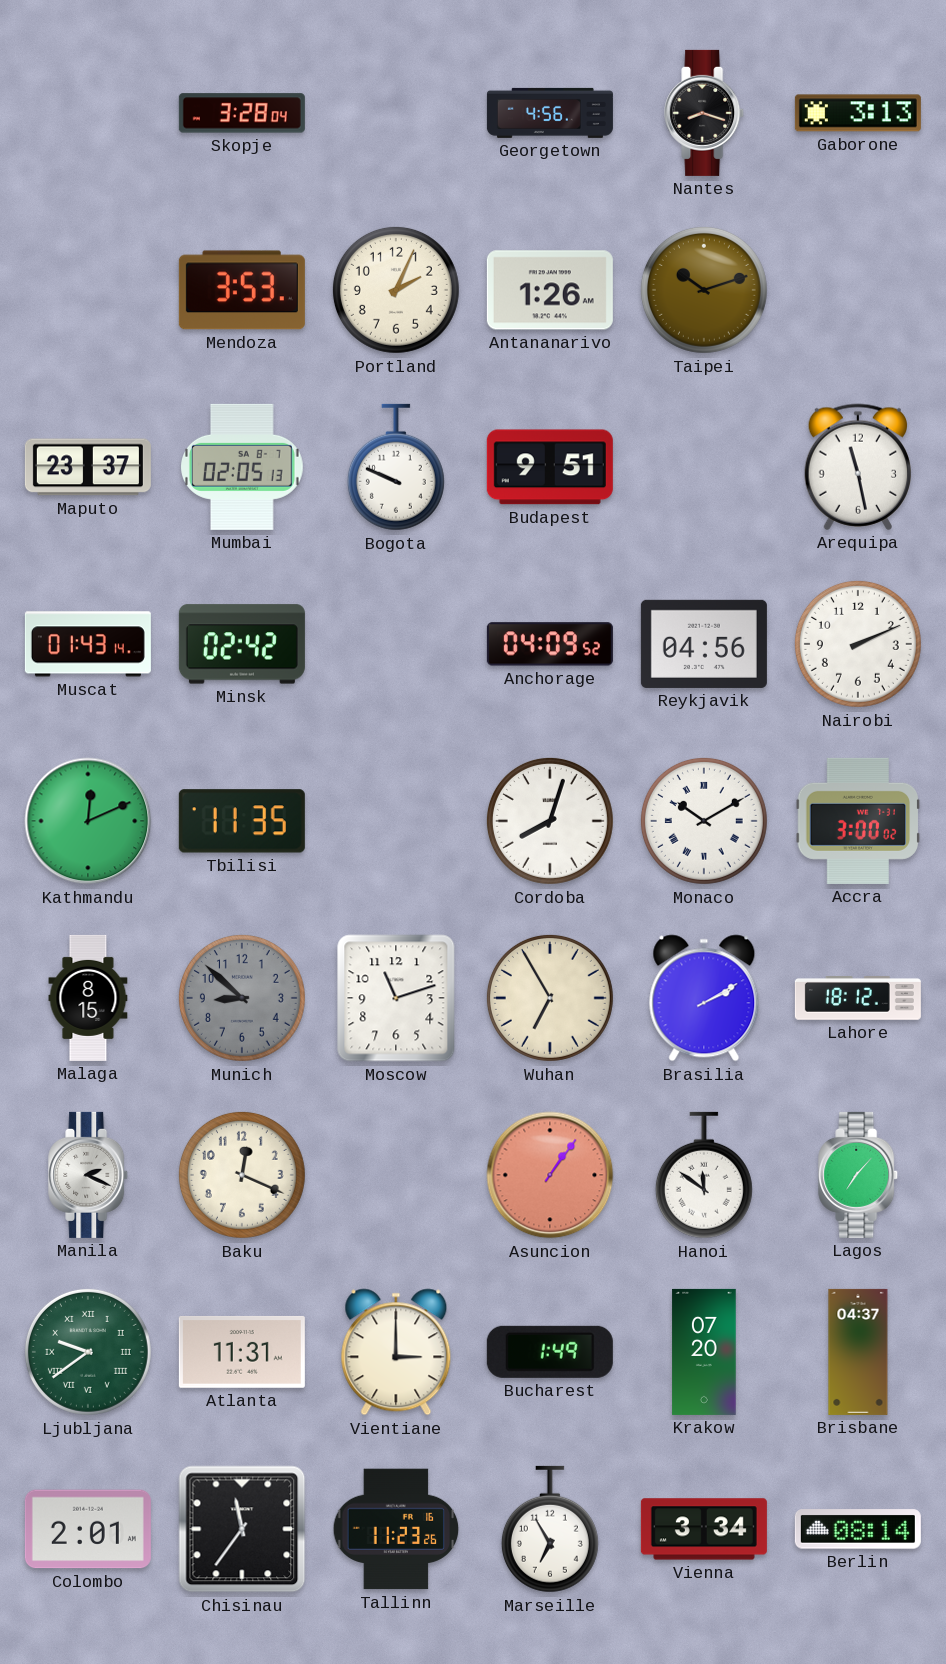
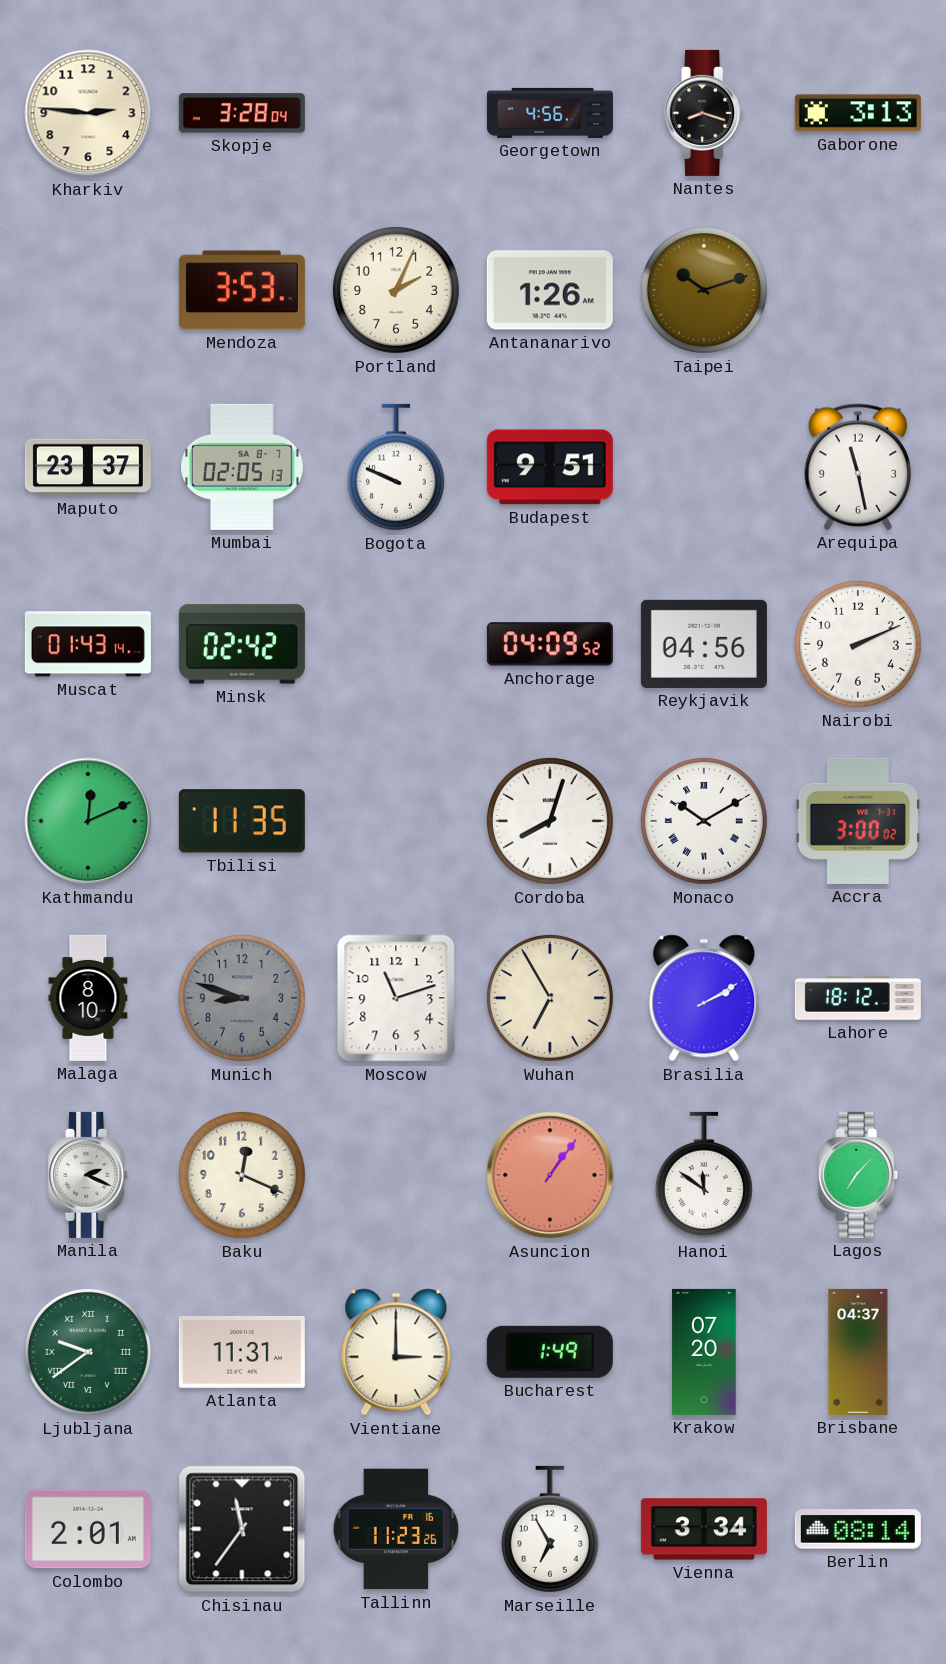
Kharkiv: none -> 2:46 (88, 113)
Malaga: 8:15 -> 8:10 (88, 998)
Munich: 8:52 -> 8:48 (242, 998)
